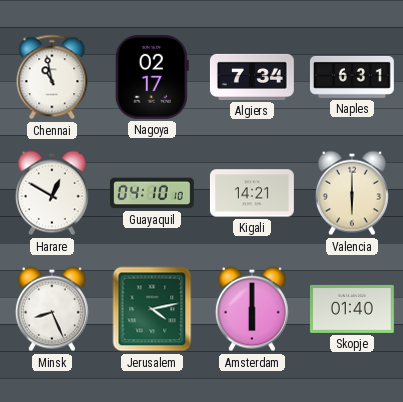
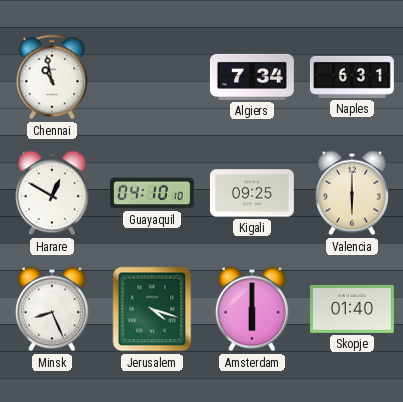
Nagoya: 02:17 -> none (152, 77)
Kigali: 14:21 -> 09:25 (252, 193)
Jerusalem: 4:13 -> 4:18 (152, 309)
